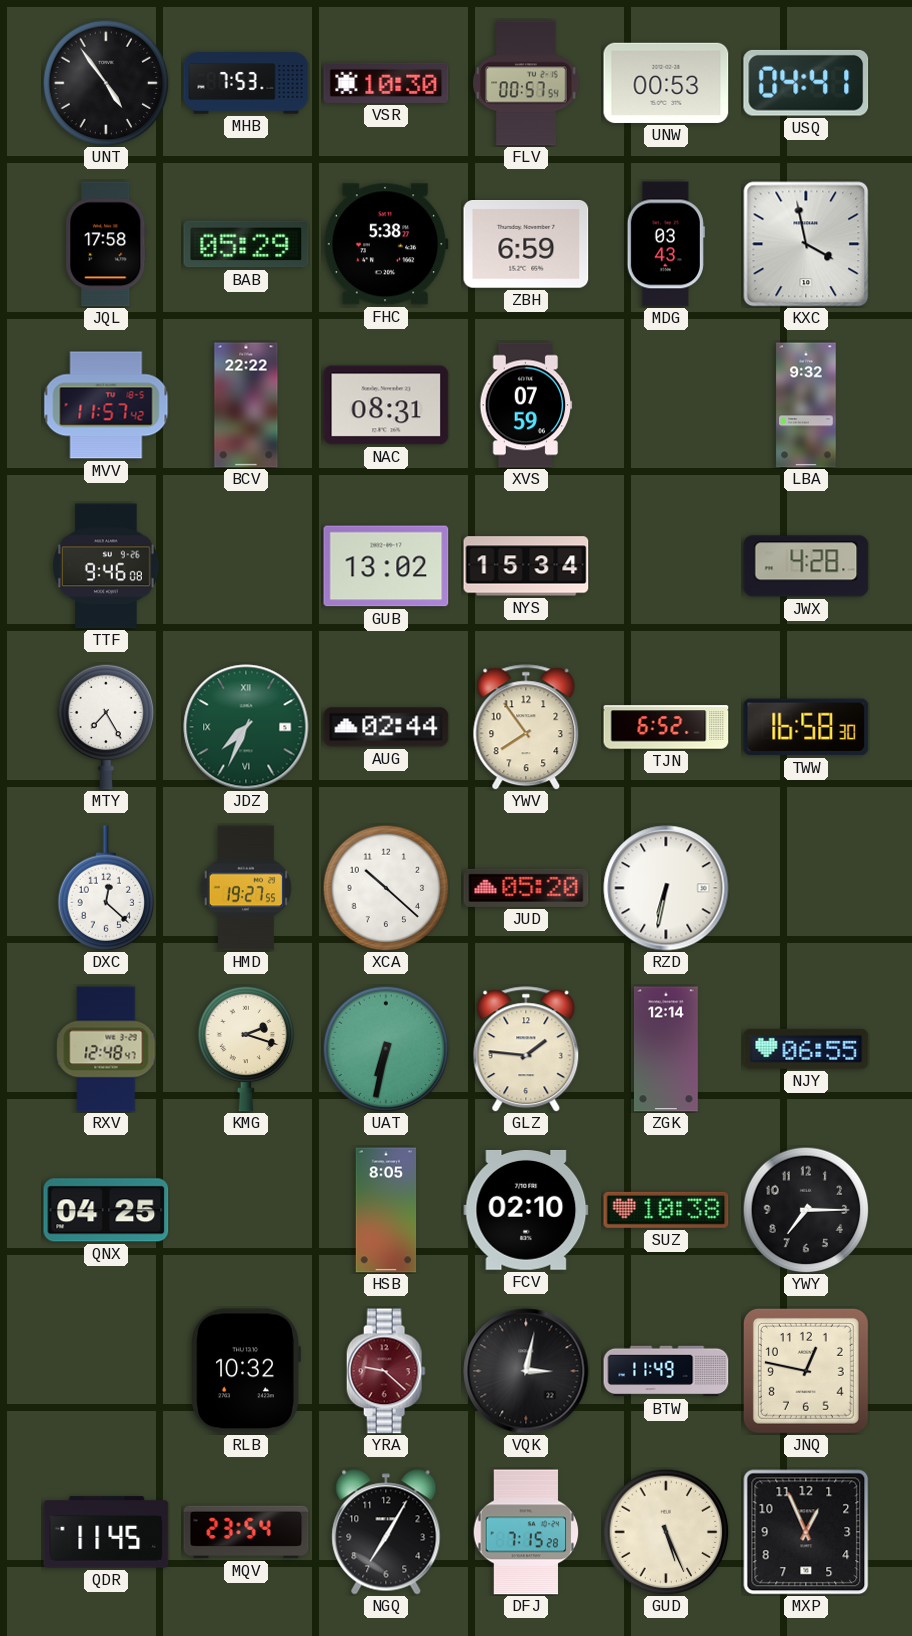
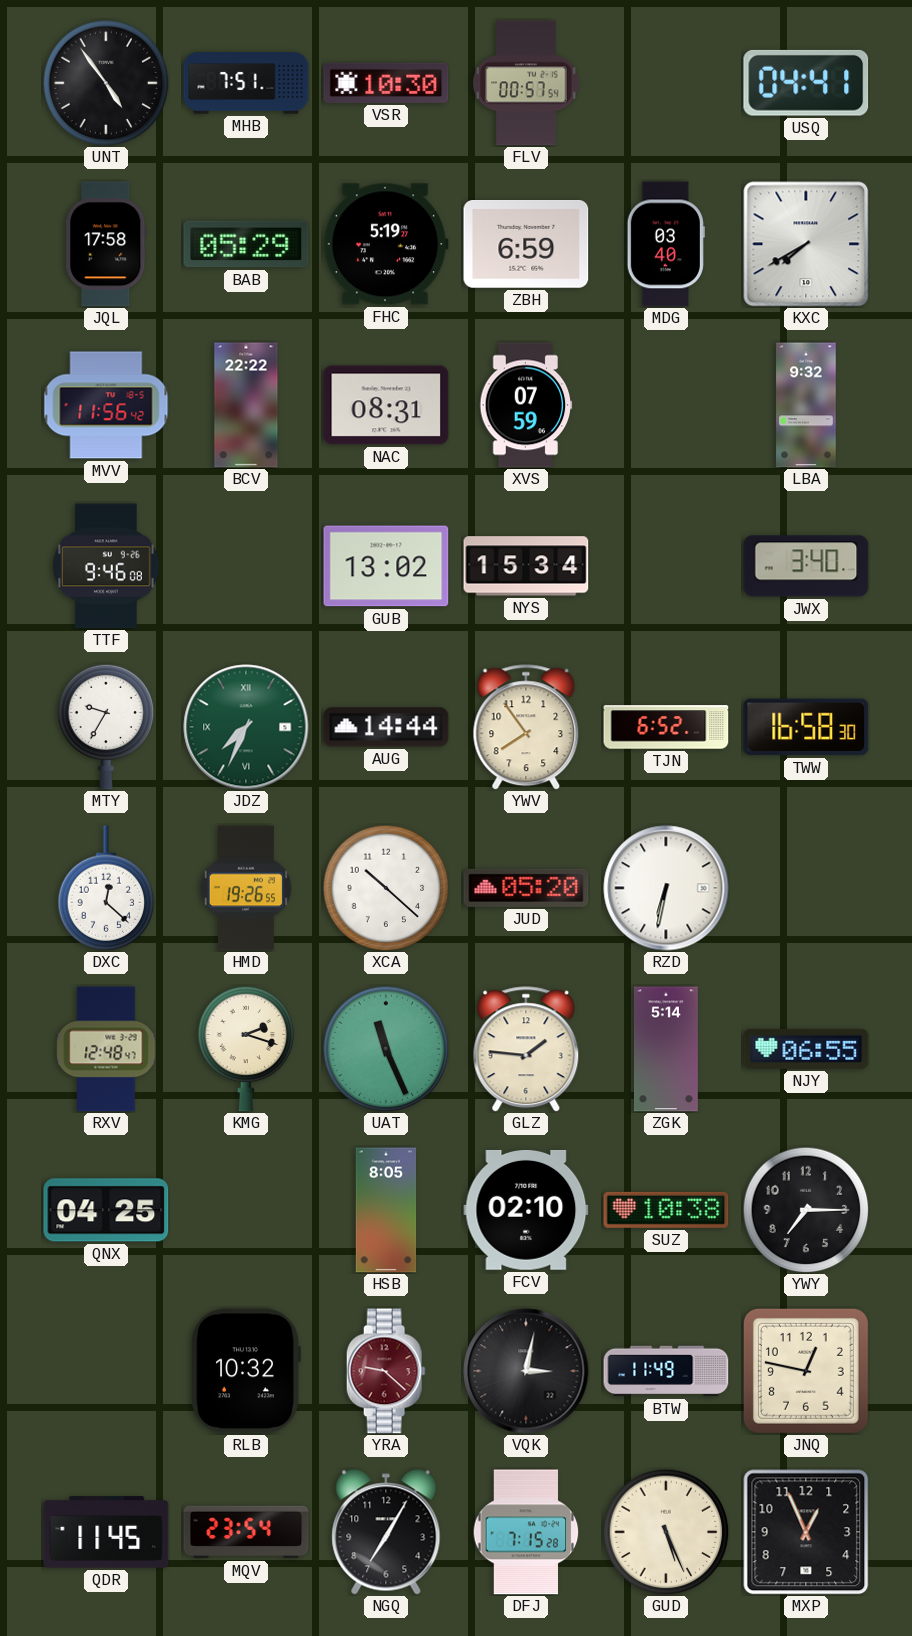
MHB: 7:53 -> 7:51 (246, 83)
UNW: 00:53 -> none (666, 83)
FHC: 5:38 -> 5:19 (386, 244)
MDG: 03:43 -> 03:40 (666, 244)
KXC: 3:58 -> 7:40 (806, 244)
MVV: 11:57 -> 11:56 (106, 405)
JWX: 4:28 -> 3:40 (806, 566)
MTY: 7:25 -> 9:35 (106, 727)
AUG: 02:44 -> 14:44 (386, 727)
HMD: 19:27 -> 19:26 (246, 888)
UAT: 6:32 -> 11:26 (386, 1049)
ZGK: 12:14 -> 5:14 (666, 1049)
